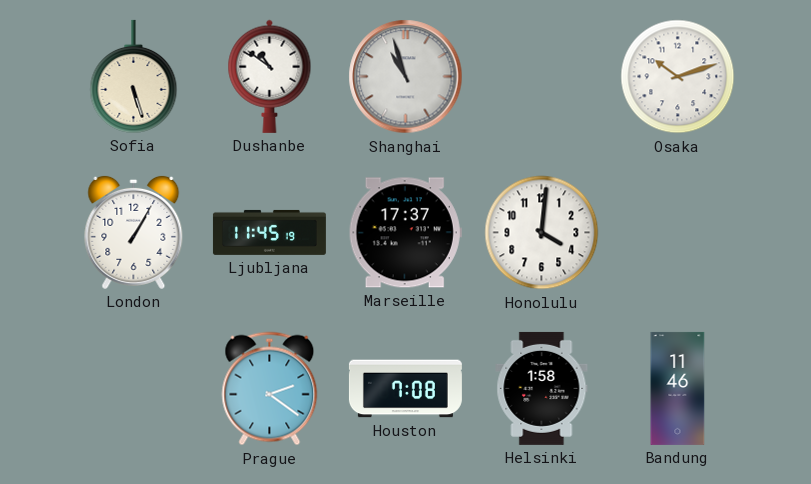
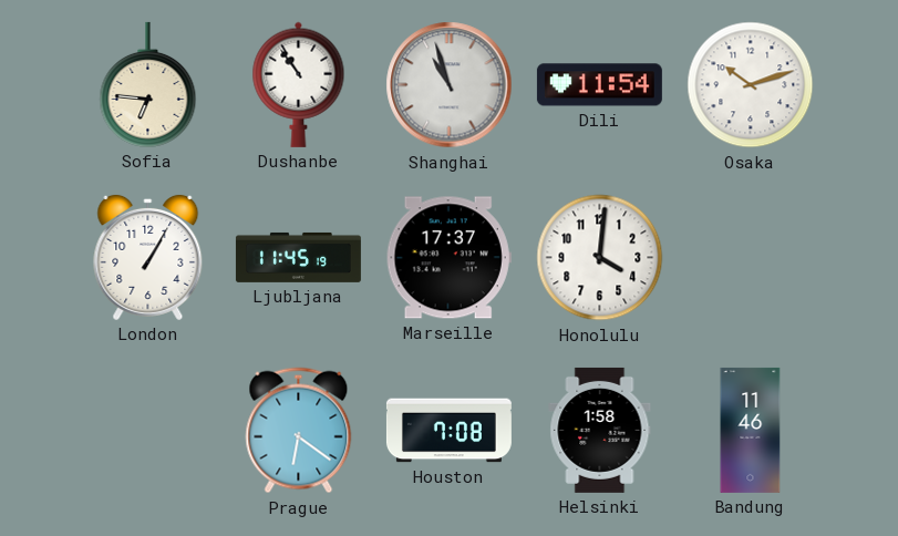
Sofia: 5:27 -> 6:46 (148, 84)
Dushanbe: 10:51 -> 10:54 (299, 84)
Dili: none -> 11:54 (599, 85)
Prague: 2:21 -> 6:21 (299, 431)
